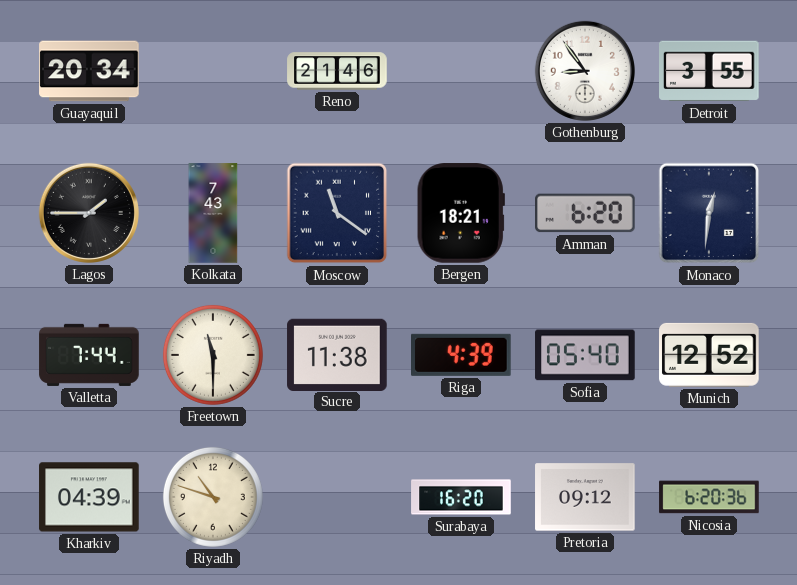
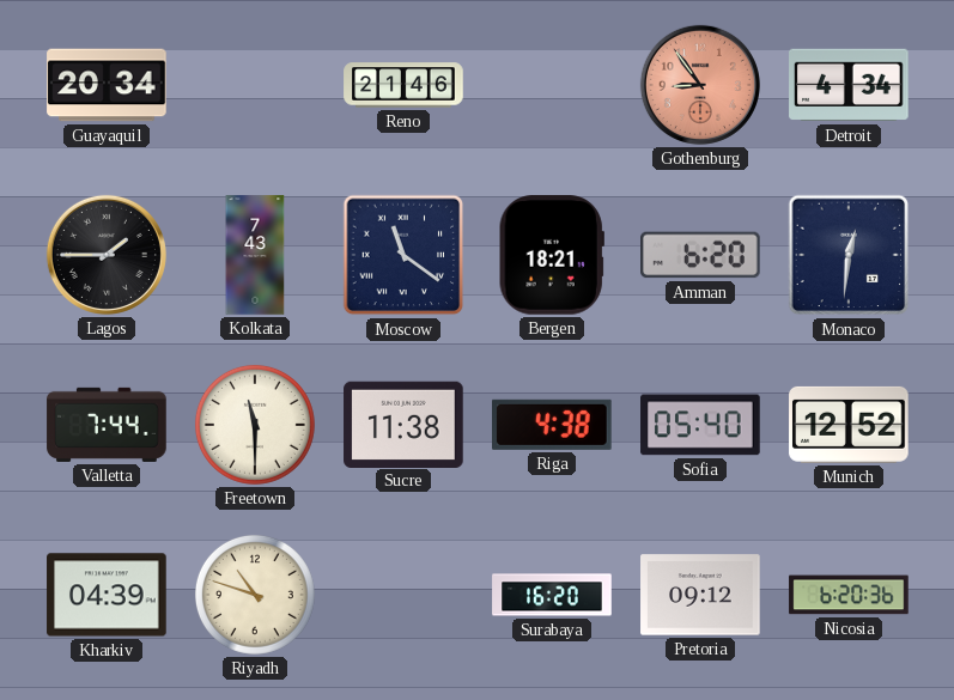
Gothenburg dial: white -> salmon (700, 85)
Detroit: 3:55 -> 4:34 (849, 85)
Riga: 4:39 -> 4:38 (553, 425)
